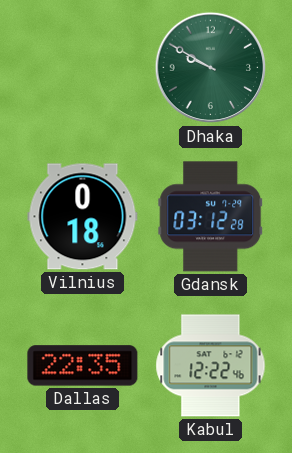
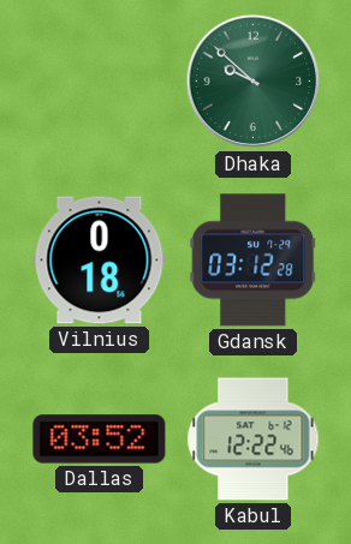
Dhaka: 9:50 -> 9:52 (254, 82)
Dallas: 22:35 -> 03:52 (100, 440)
